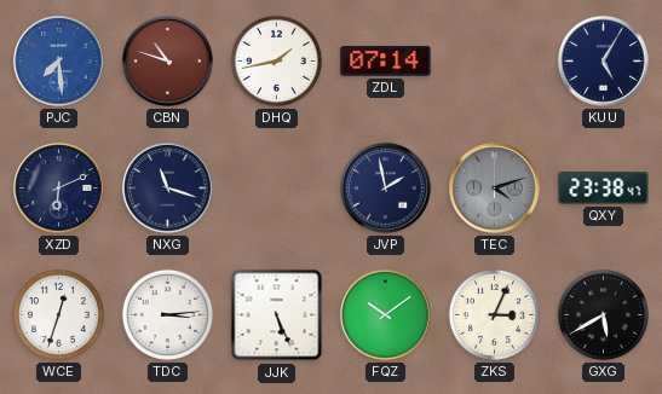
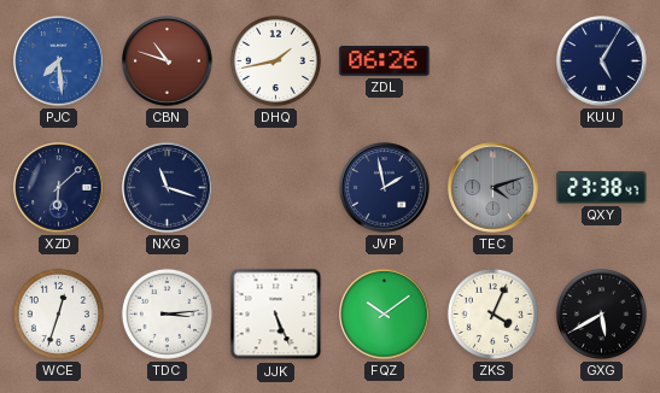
ZDL: 07:14 -> 06:26 (385, 61)
XZD: 6:11 -> 6:08 (59, 188)
ZKS: 3:04 -> 4:04 (492, 313)
